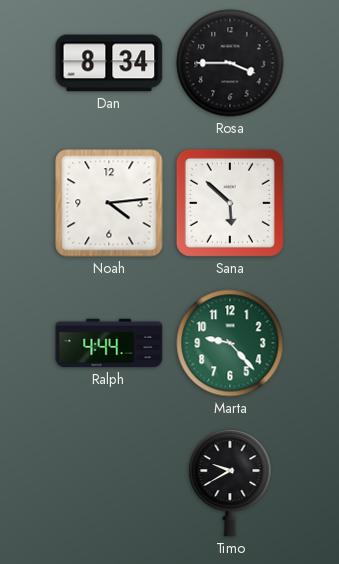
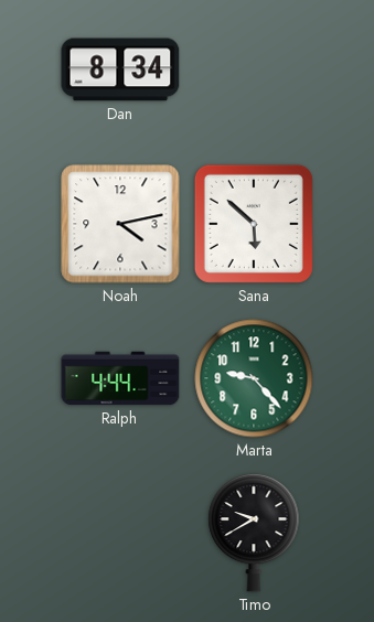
Rosa: 3:45 -> none (230, 63)
Noah: 4:14 -> 4:13 (120, 224)
